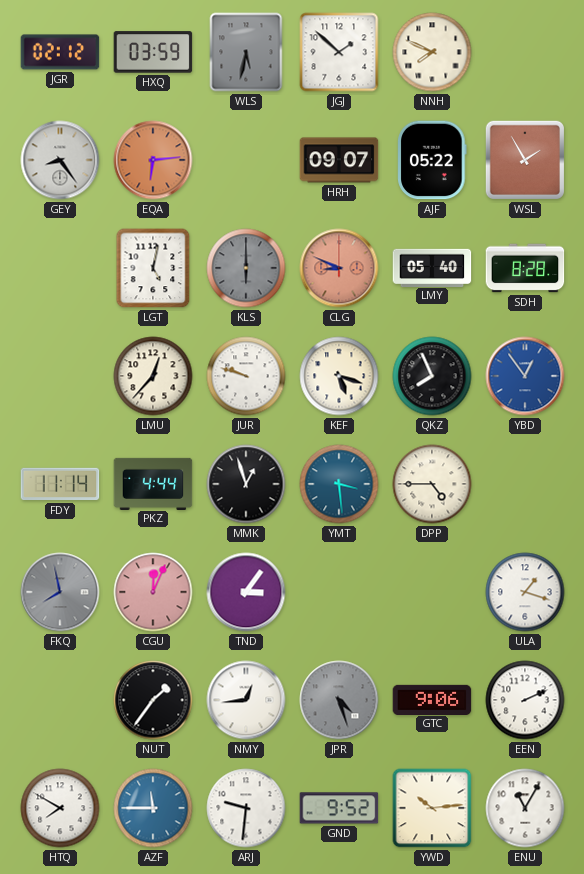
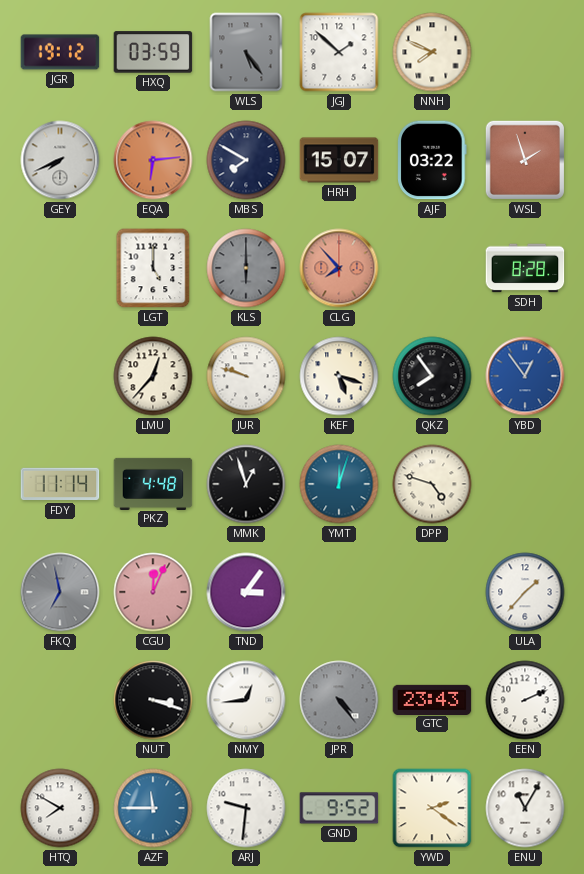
JGR: 02:12 -> 19:12 (60, 52)
WLS: 5:32 -> 5:24 (246, 52)
GEY: 8:24 -> 7:41 (60, 160)
MBS: none -> 7:50 (246, 160)
HRH: 09:07 -> 15:07 (339, 160)
AJF: 05:22 -> 03:22 (432, 160)
WSL: 1:55 -> 1:57 (525, 160)
LGT: 5:02 -> 5:00 (153, 268)
CLG: 8:49 -> 7:53 (339, 268)
LMY: 05:40 -> none (432, 267)
QKZ: 7:56 -> 7:54 (432, 376)
PKZ: 4:44 -> 4:48 (153, 483)
YMT: 3:29 -> 12:03 (339, 484)
DPP: 4:45 -> 4:48 (432, 484)
FKQ: 7:58 -> 6:58 (60, 592)
ULA: 1:18 -> 1:37 (525, 592)
NUT: 1:36 -> 3:18 (153, 700)
JPR: 4:27 -> 4:24 (339, 700)
GTC: 9:06 -> 23:43 (432, 699)
YWD: 10:14 -> 2:21 (432, 808)
